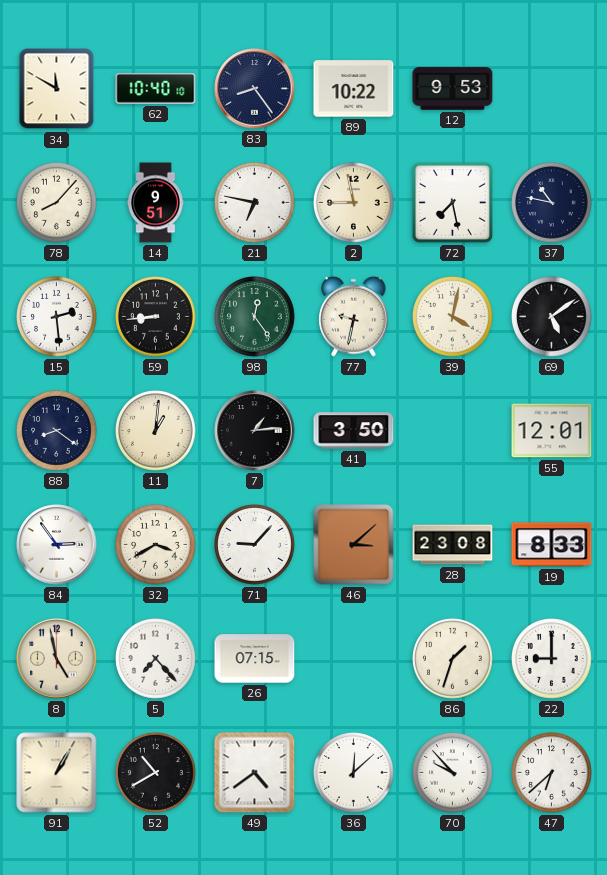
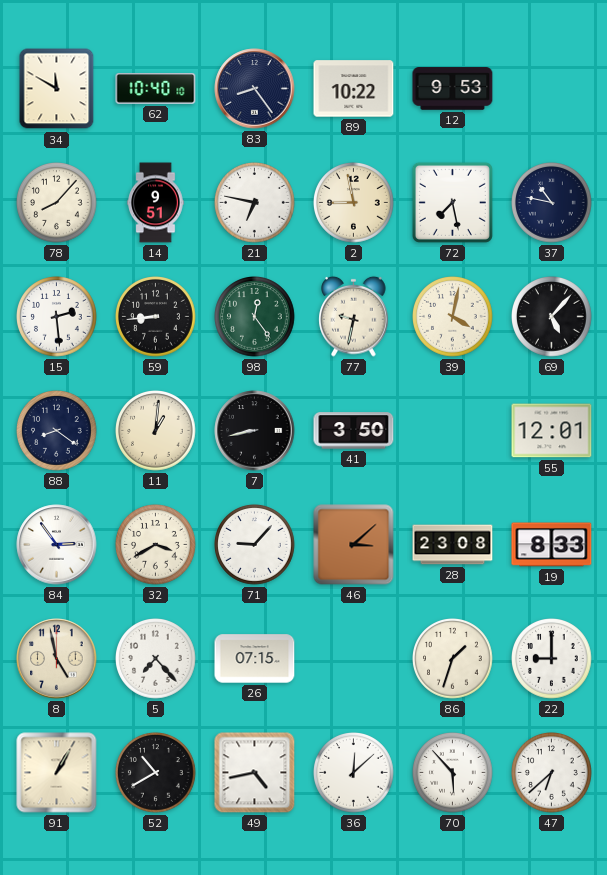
69: 5:09 -> 5:07 (552, 317)
7: 1:14 -> 8:43 (255, 431)
49: 4:39 -> 4:43 (255, 773)
70: 9:53 -> 5:53 (453, 773)
